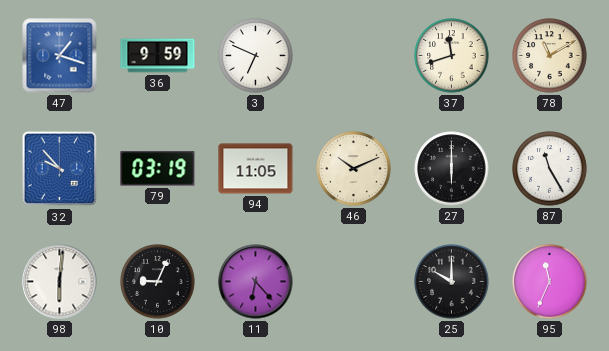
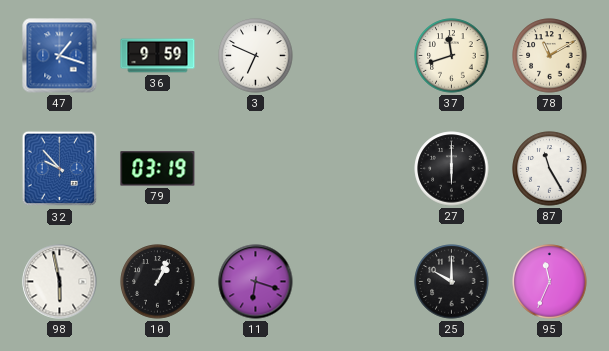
94: 11:05 -> none (256, 169)
46: 10:11 -> none (354, 169)
98: 6:01 -> 5:58 (60, 282)
10: 9:04 -> 1:04 (158, 282)
11: 6:23 -> 6:18 (256, 282)
